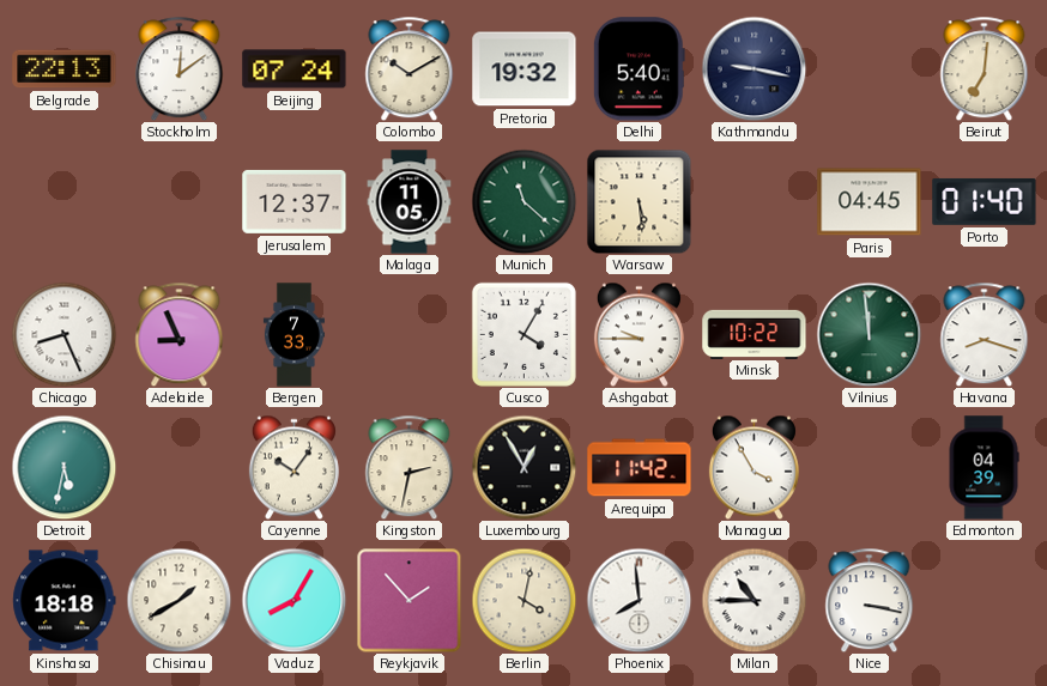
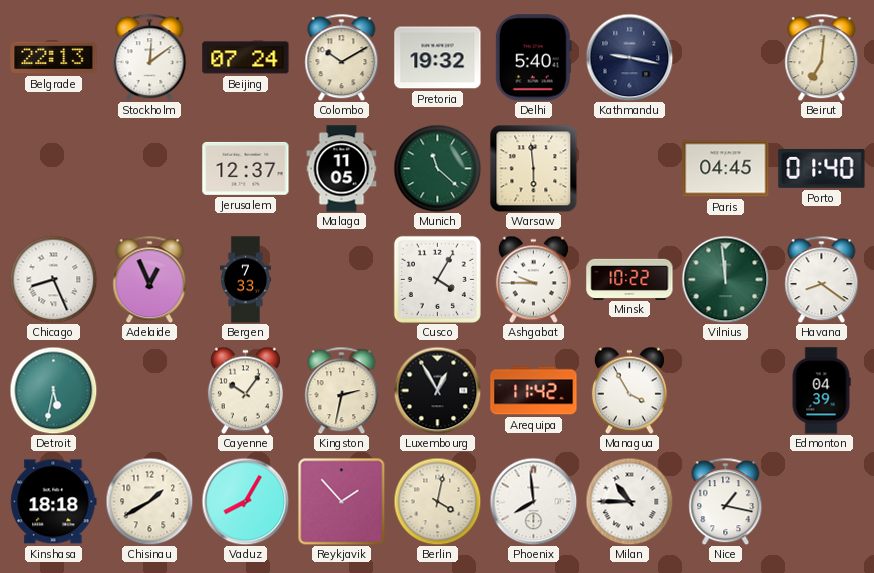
Warsaw: 5:29 -> 5:59 (533, 168)
Adelaide: 8:56 -> 12:56 (150, 279)
Havana: 8:18 -> 8:21 (822, 279)
Nice: 3:17 -> 1:17 (726, 501)
